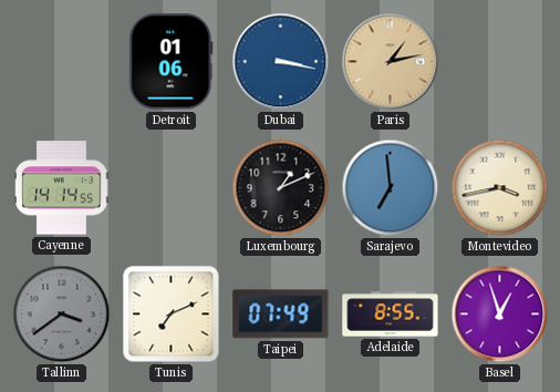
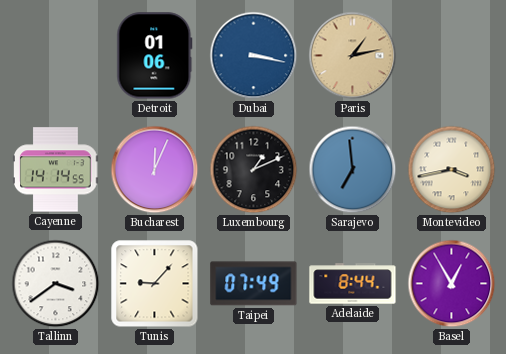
Bucharest: none -> 12:04 (155, 170)
Tallinn dial: grey -> white (56, 284)
Tunis: 7:11 -> 9:07 (155, 284)
Adelaide: 8:55 -> 8:44 (353, 284)
Basel: 12:57 -> 12:55 (452, 284)
